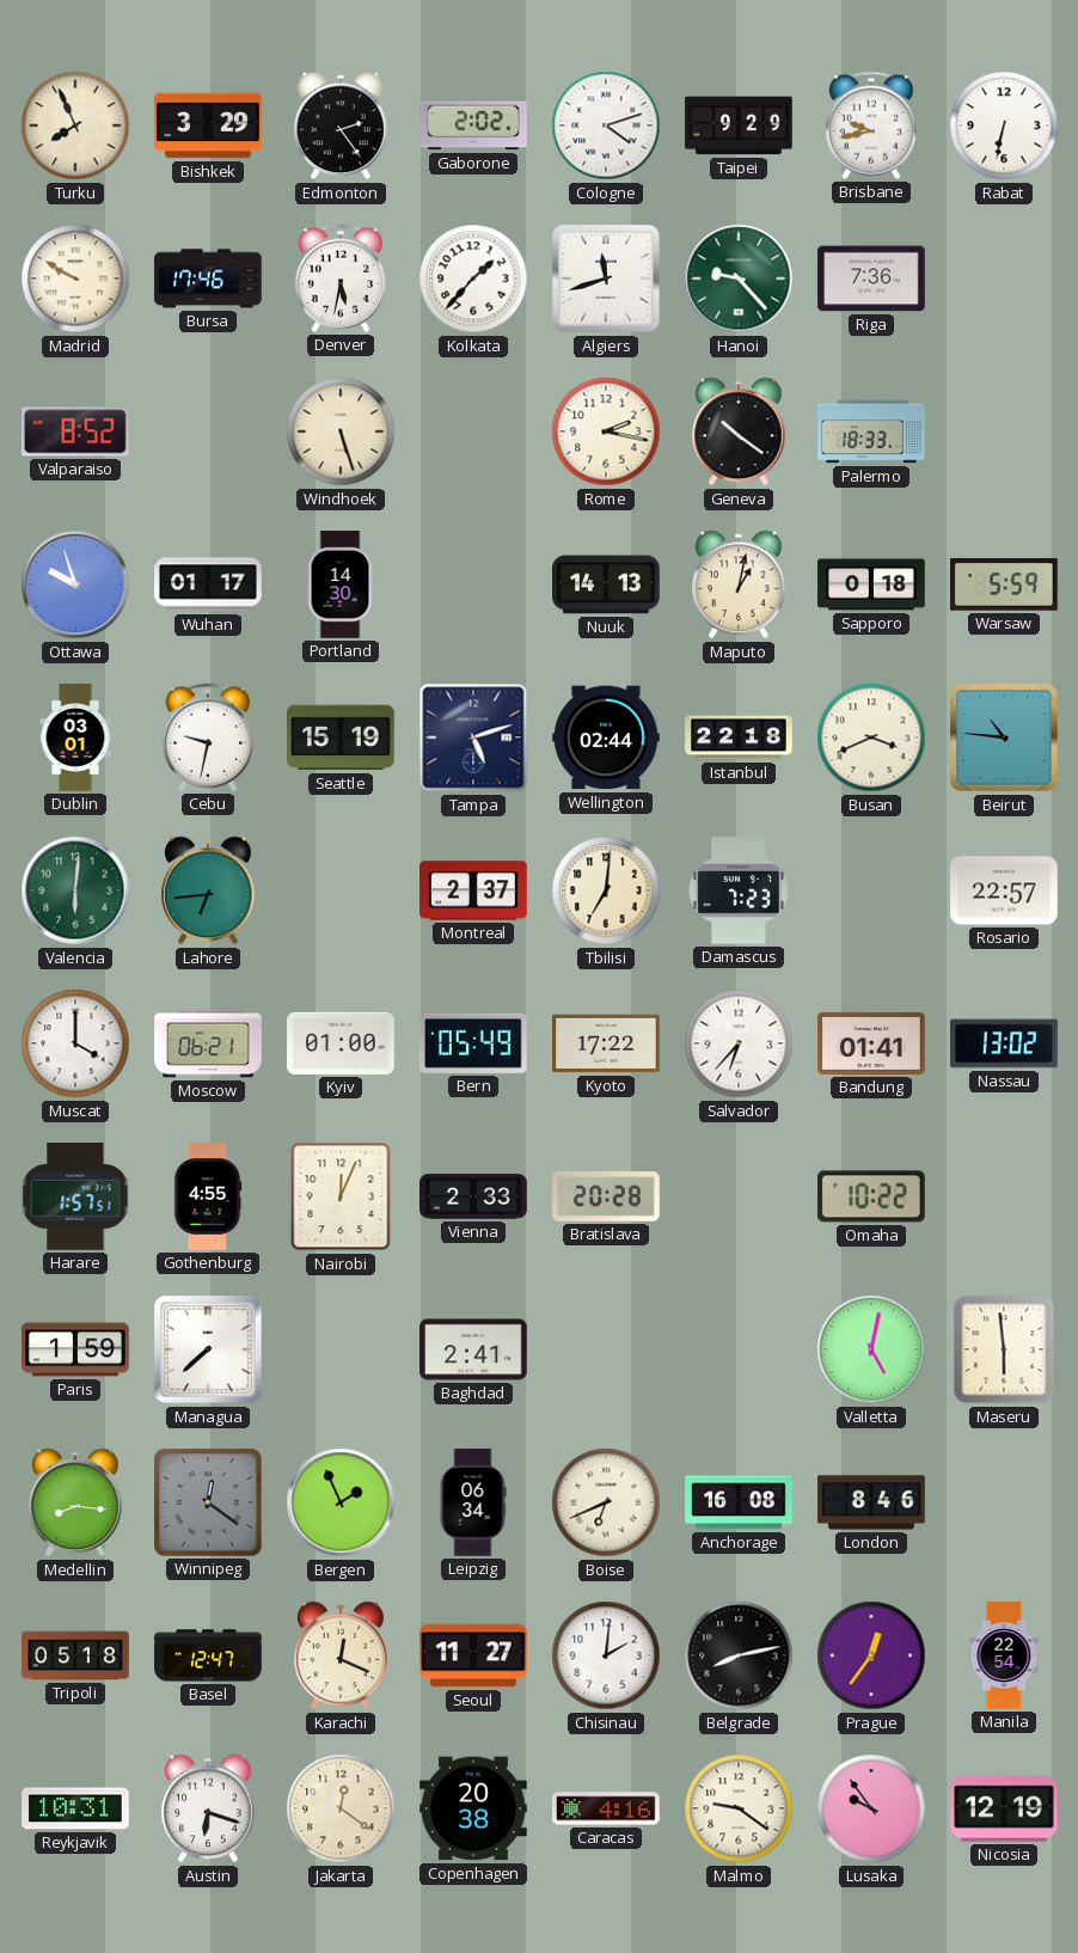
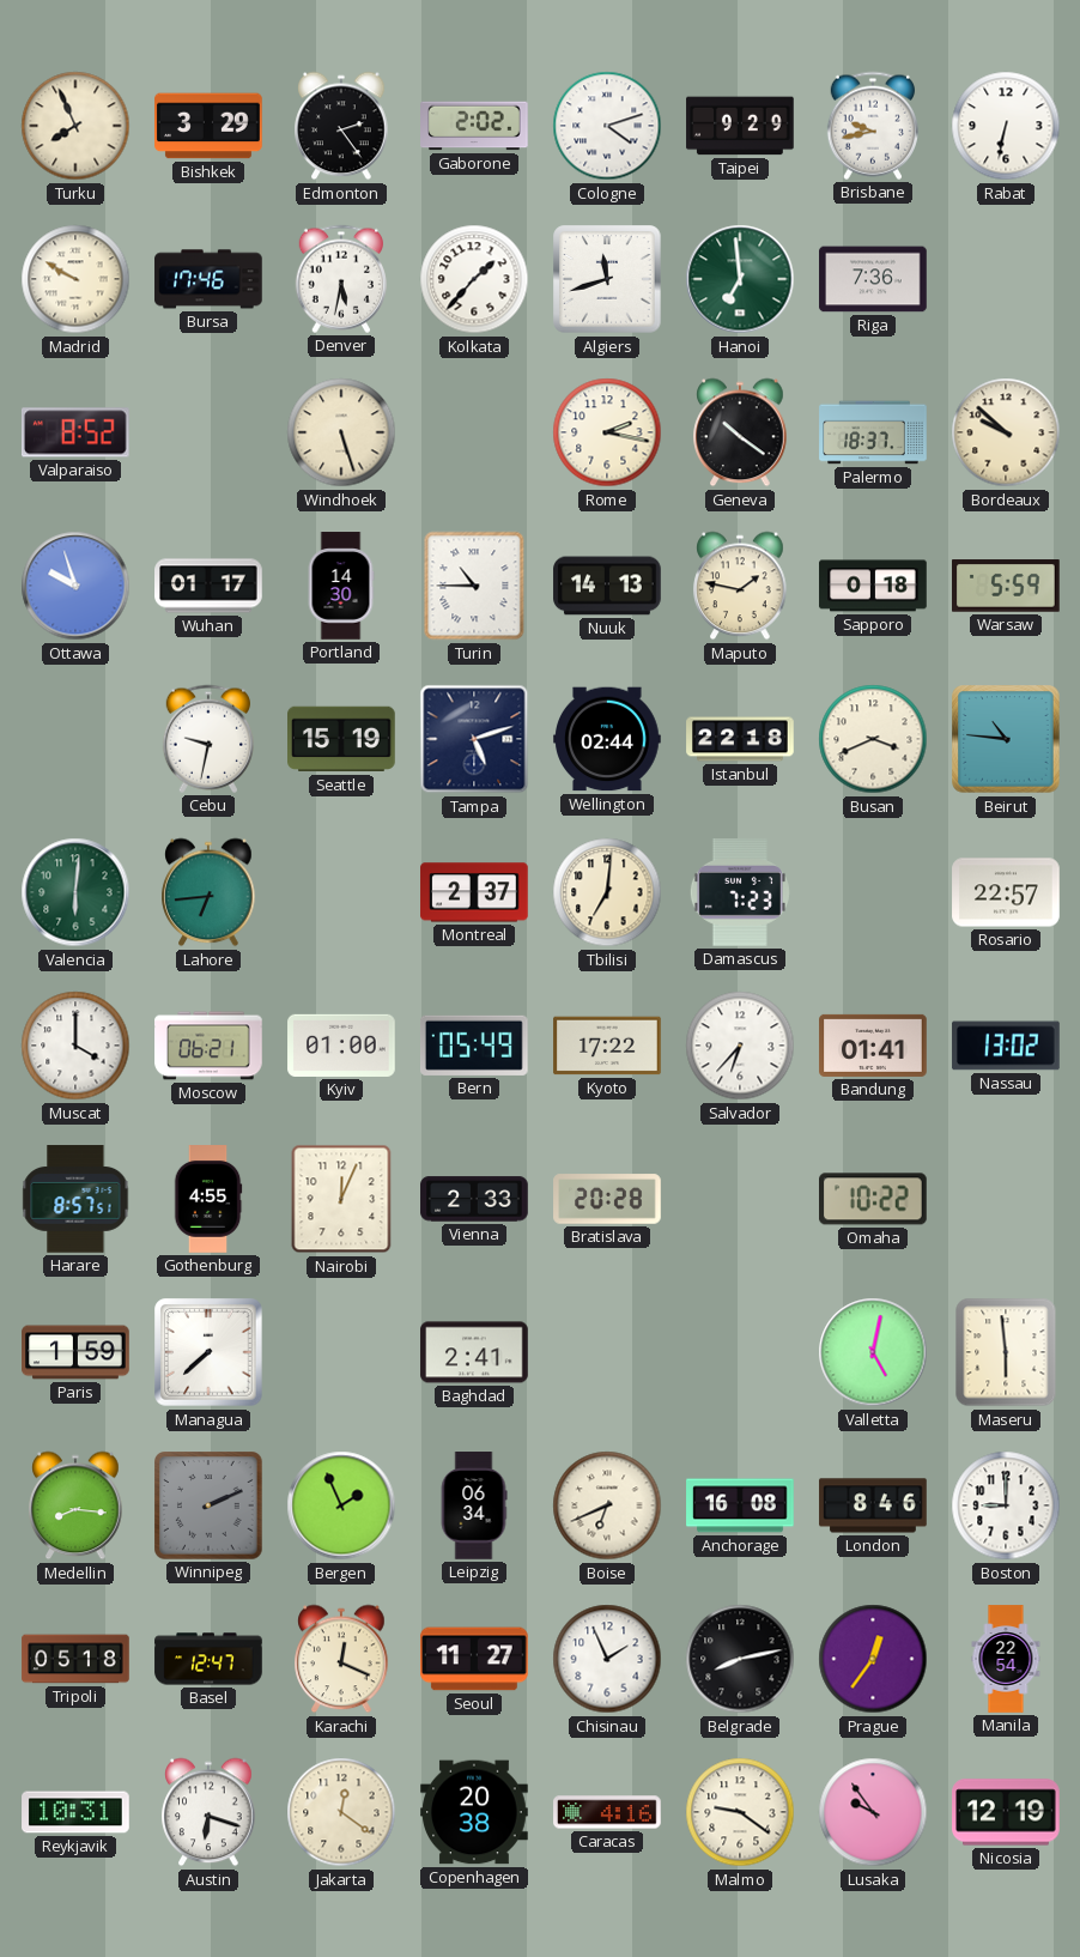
Hanoi: 9:23 -> 6:59 (740, 279)
Palermo: 18:33 -> 18:37 (873, 432)
Bordeaux: none -> 9:52 (1006, 432)
Turin: none -> 10:45 (474, 586)
Maputo: 1:02 -> 1:47 (740, 586)
Dublin: 03:01 -> none (75, 737)
Harare: 1:57 -> 8:57 (75, 1199)
Winnipeg: 12:21 -> 2:11 (210, 1507)
Boston: none -> 9:00 (1006, 1505)
Chisinau: 2:01 -> 1:56 (607, 1659)
